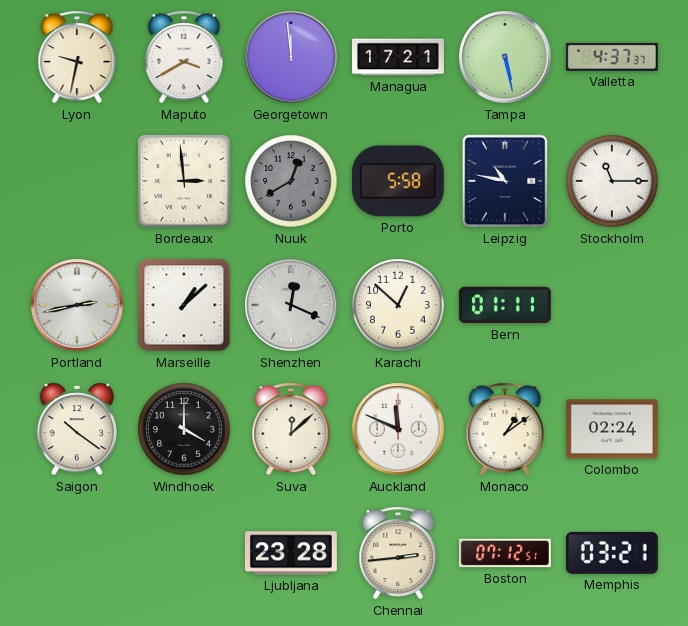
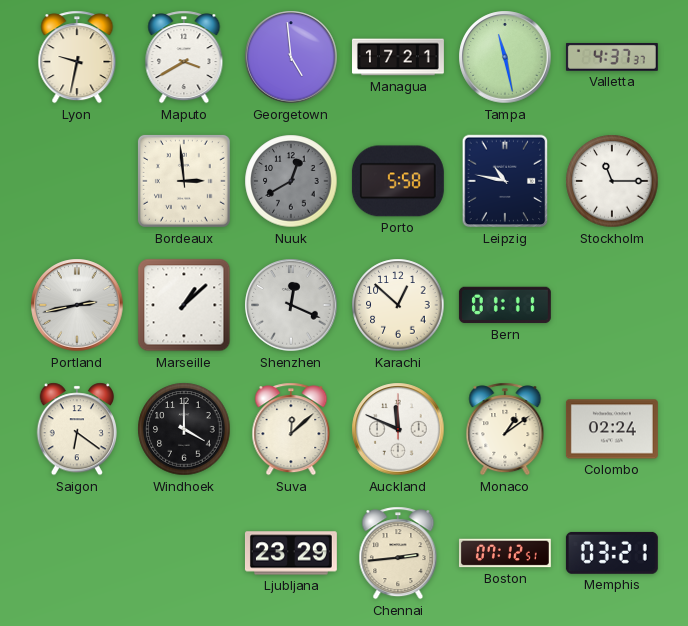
Georgetown: 11:59 -> 4:59 (291, 57)
Tampa: 5:28 -> 11:28 (505, 57)
Saigon: 10:21 -> 6:21 (76, 429)
Ljubljana: 23:28 -> 23:29 (291, 553)
